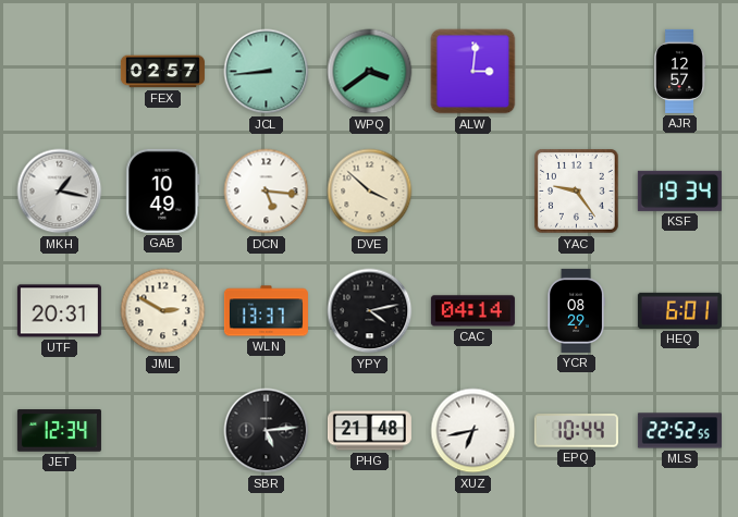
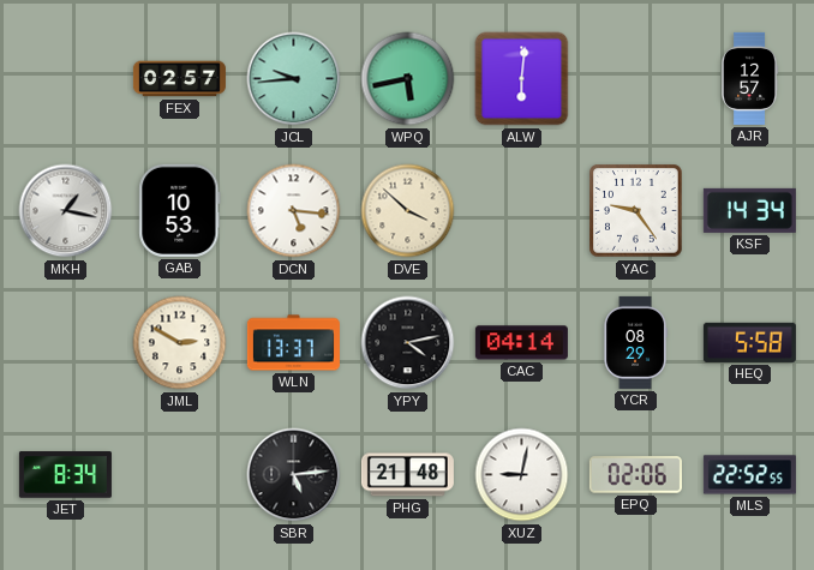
JCL: 8:44 -> 9:44 (294, 79)
WPQ: 3:39 -> 5:43 (408, 79)
ALW: 3:01 -> 6:01 (522, 79)
GAB: 10:49 -> 10:53 (180, 210)
KSF: 19:34 -> 14:34 (749, 210)
UTF: 20:31 -> none (59, 311)
HEQ: 6:01 -> 5:58 (749, 342)
JET: 12:34 -> 8:34 (65, 475)
XUZ: 6:43 -> 9:02 (522, 475)
EPQ: 10:44 -> 02:06 (635, 475)
